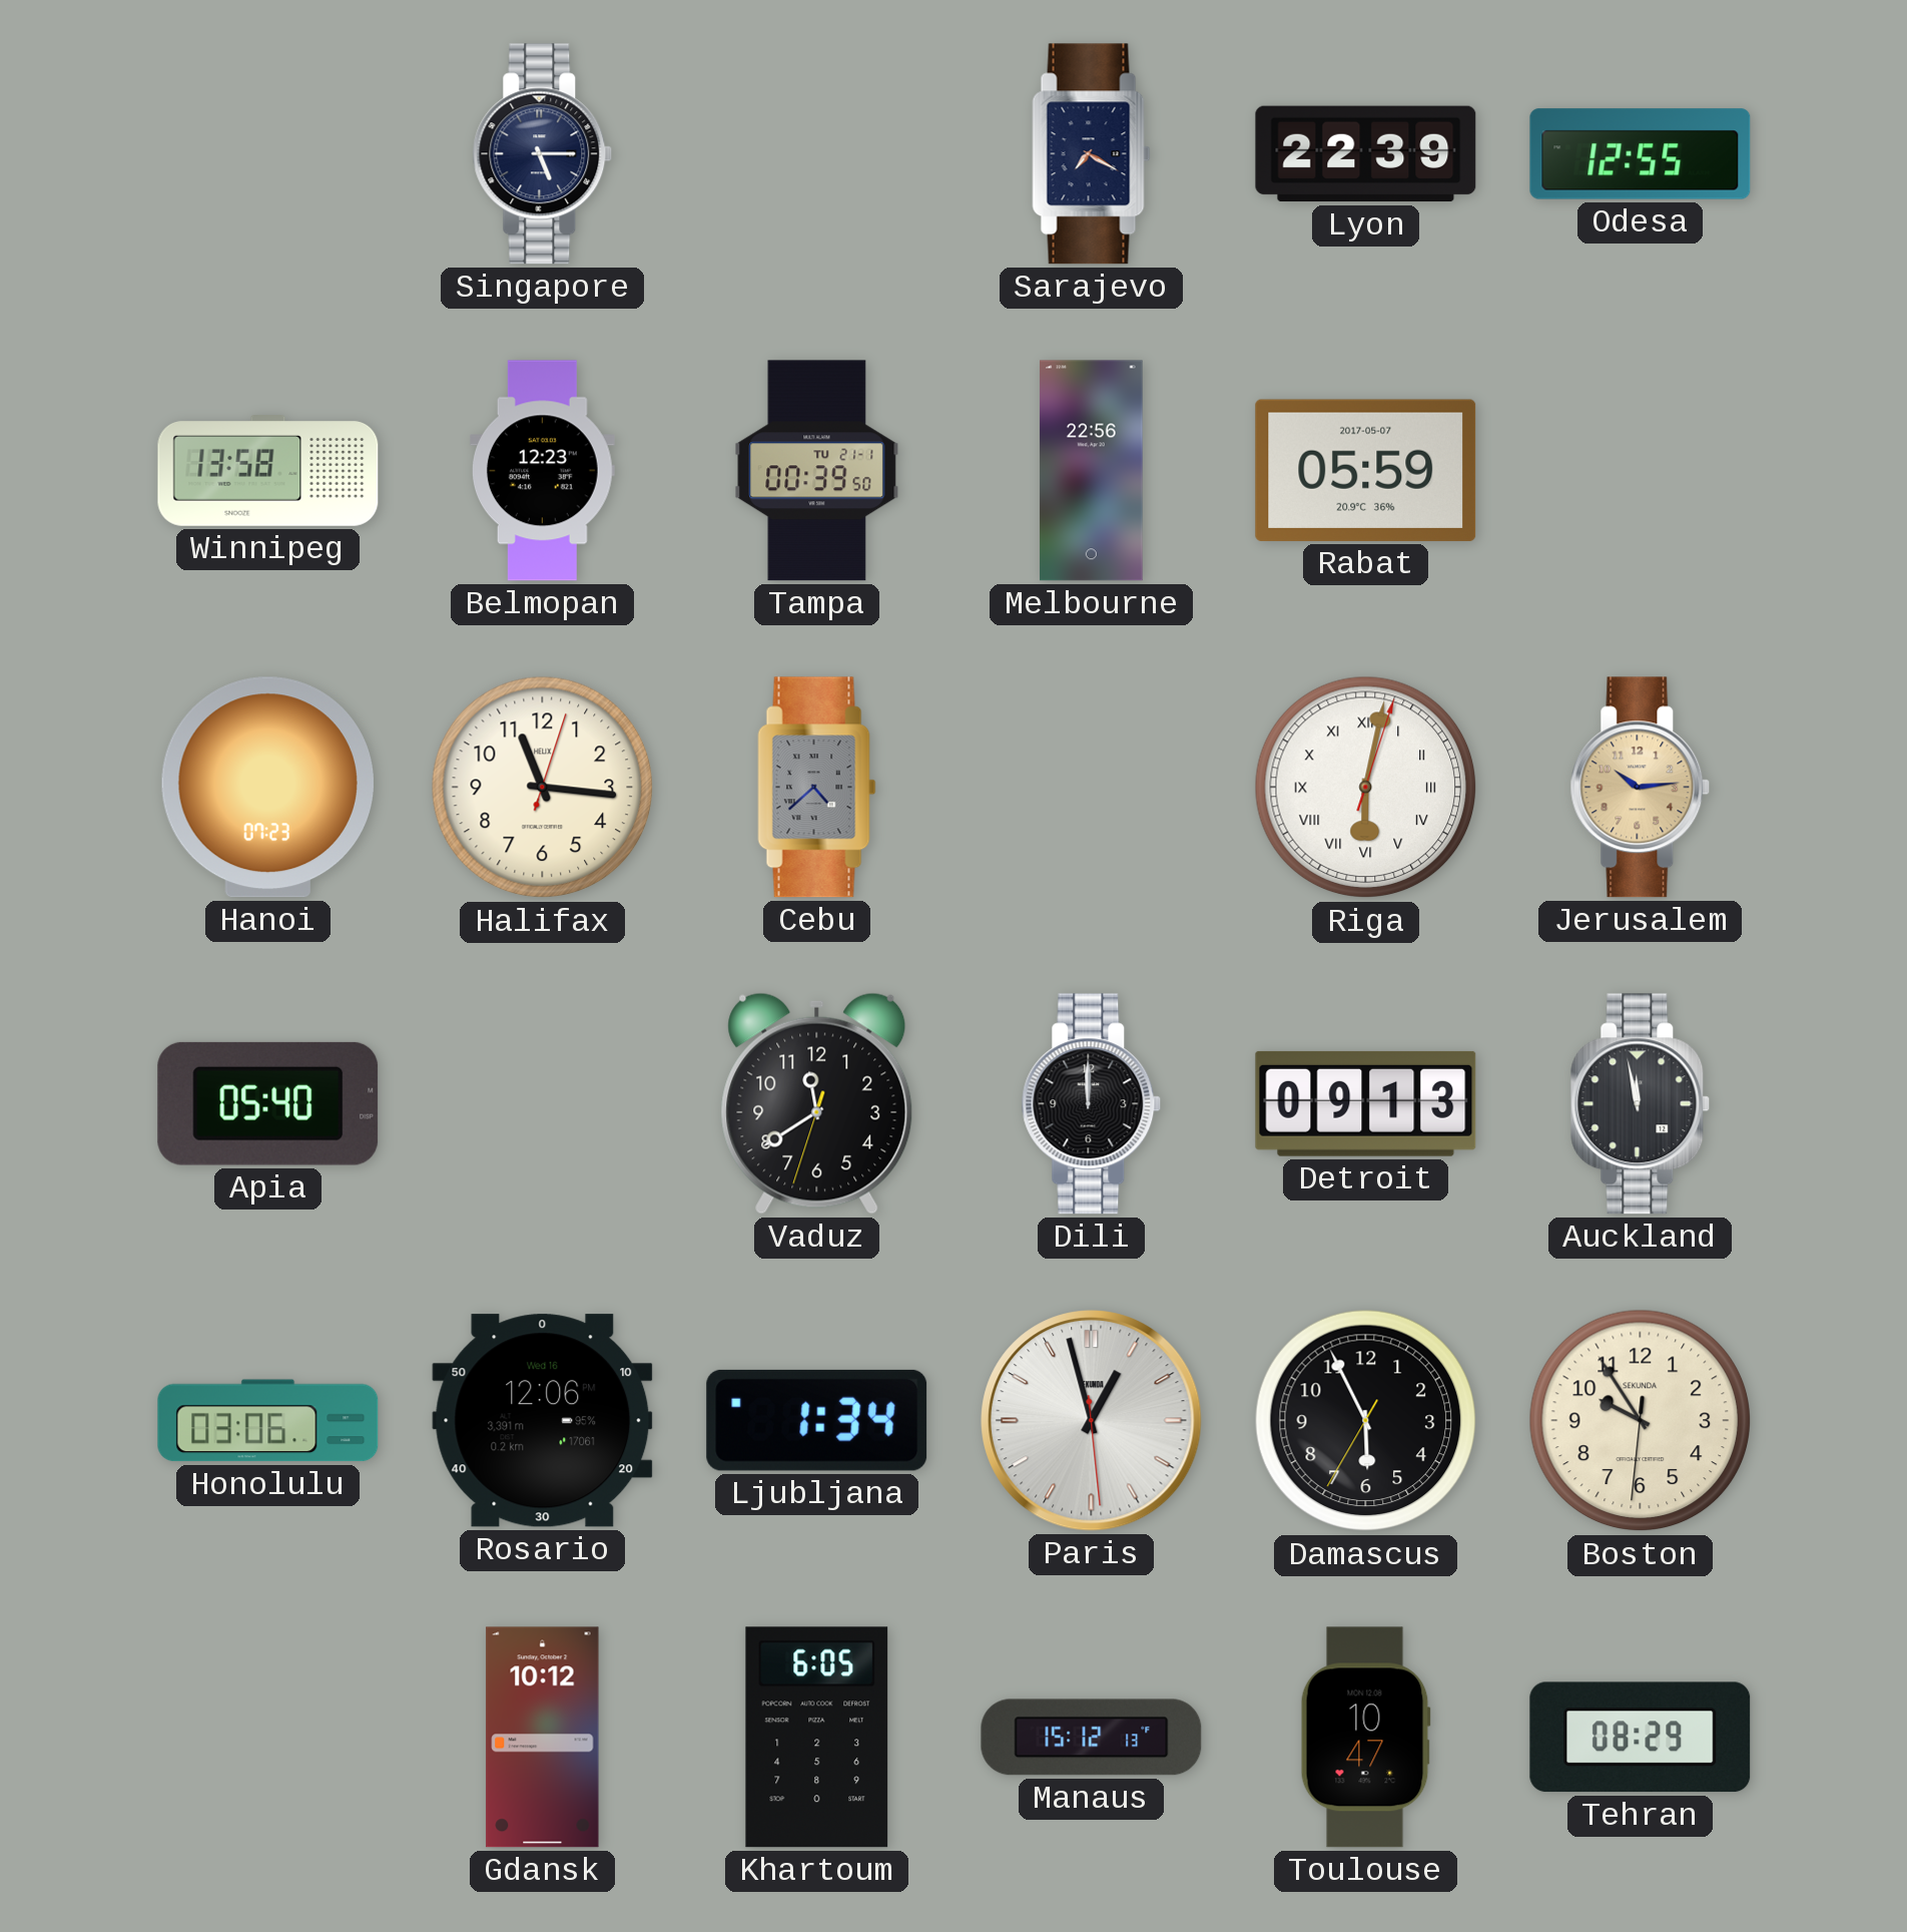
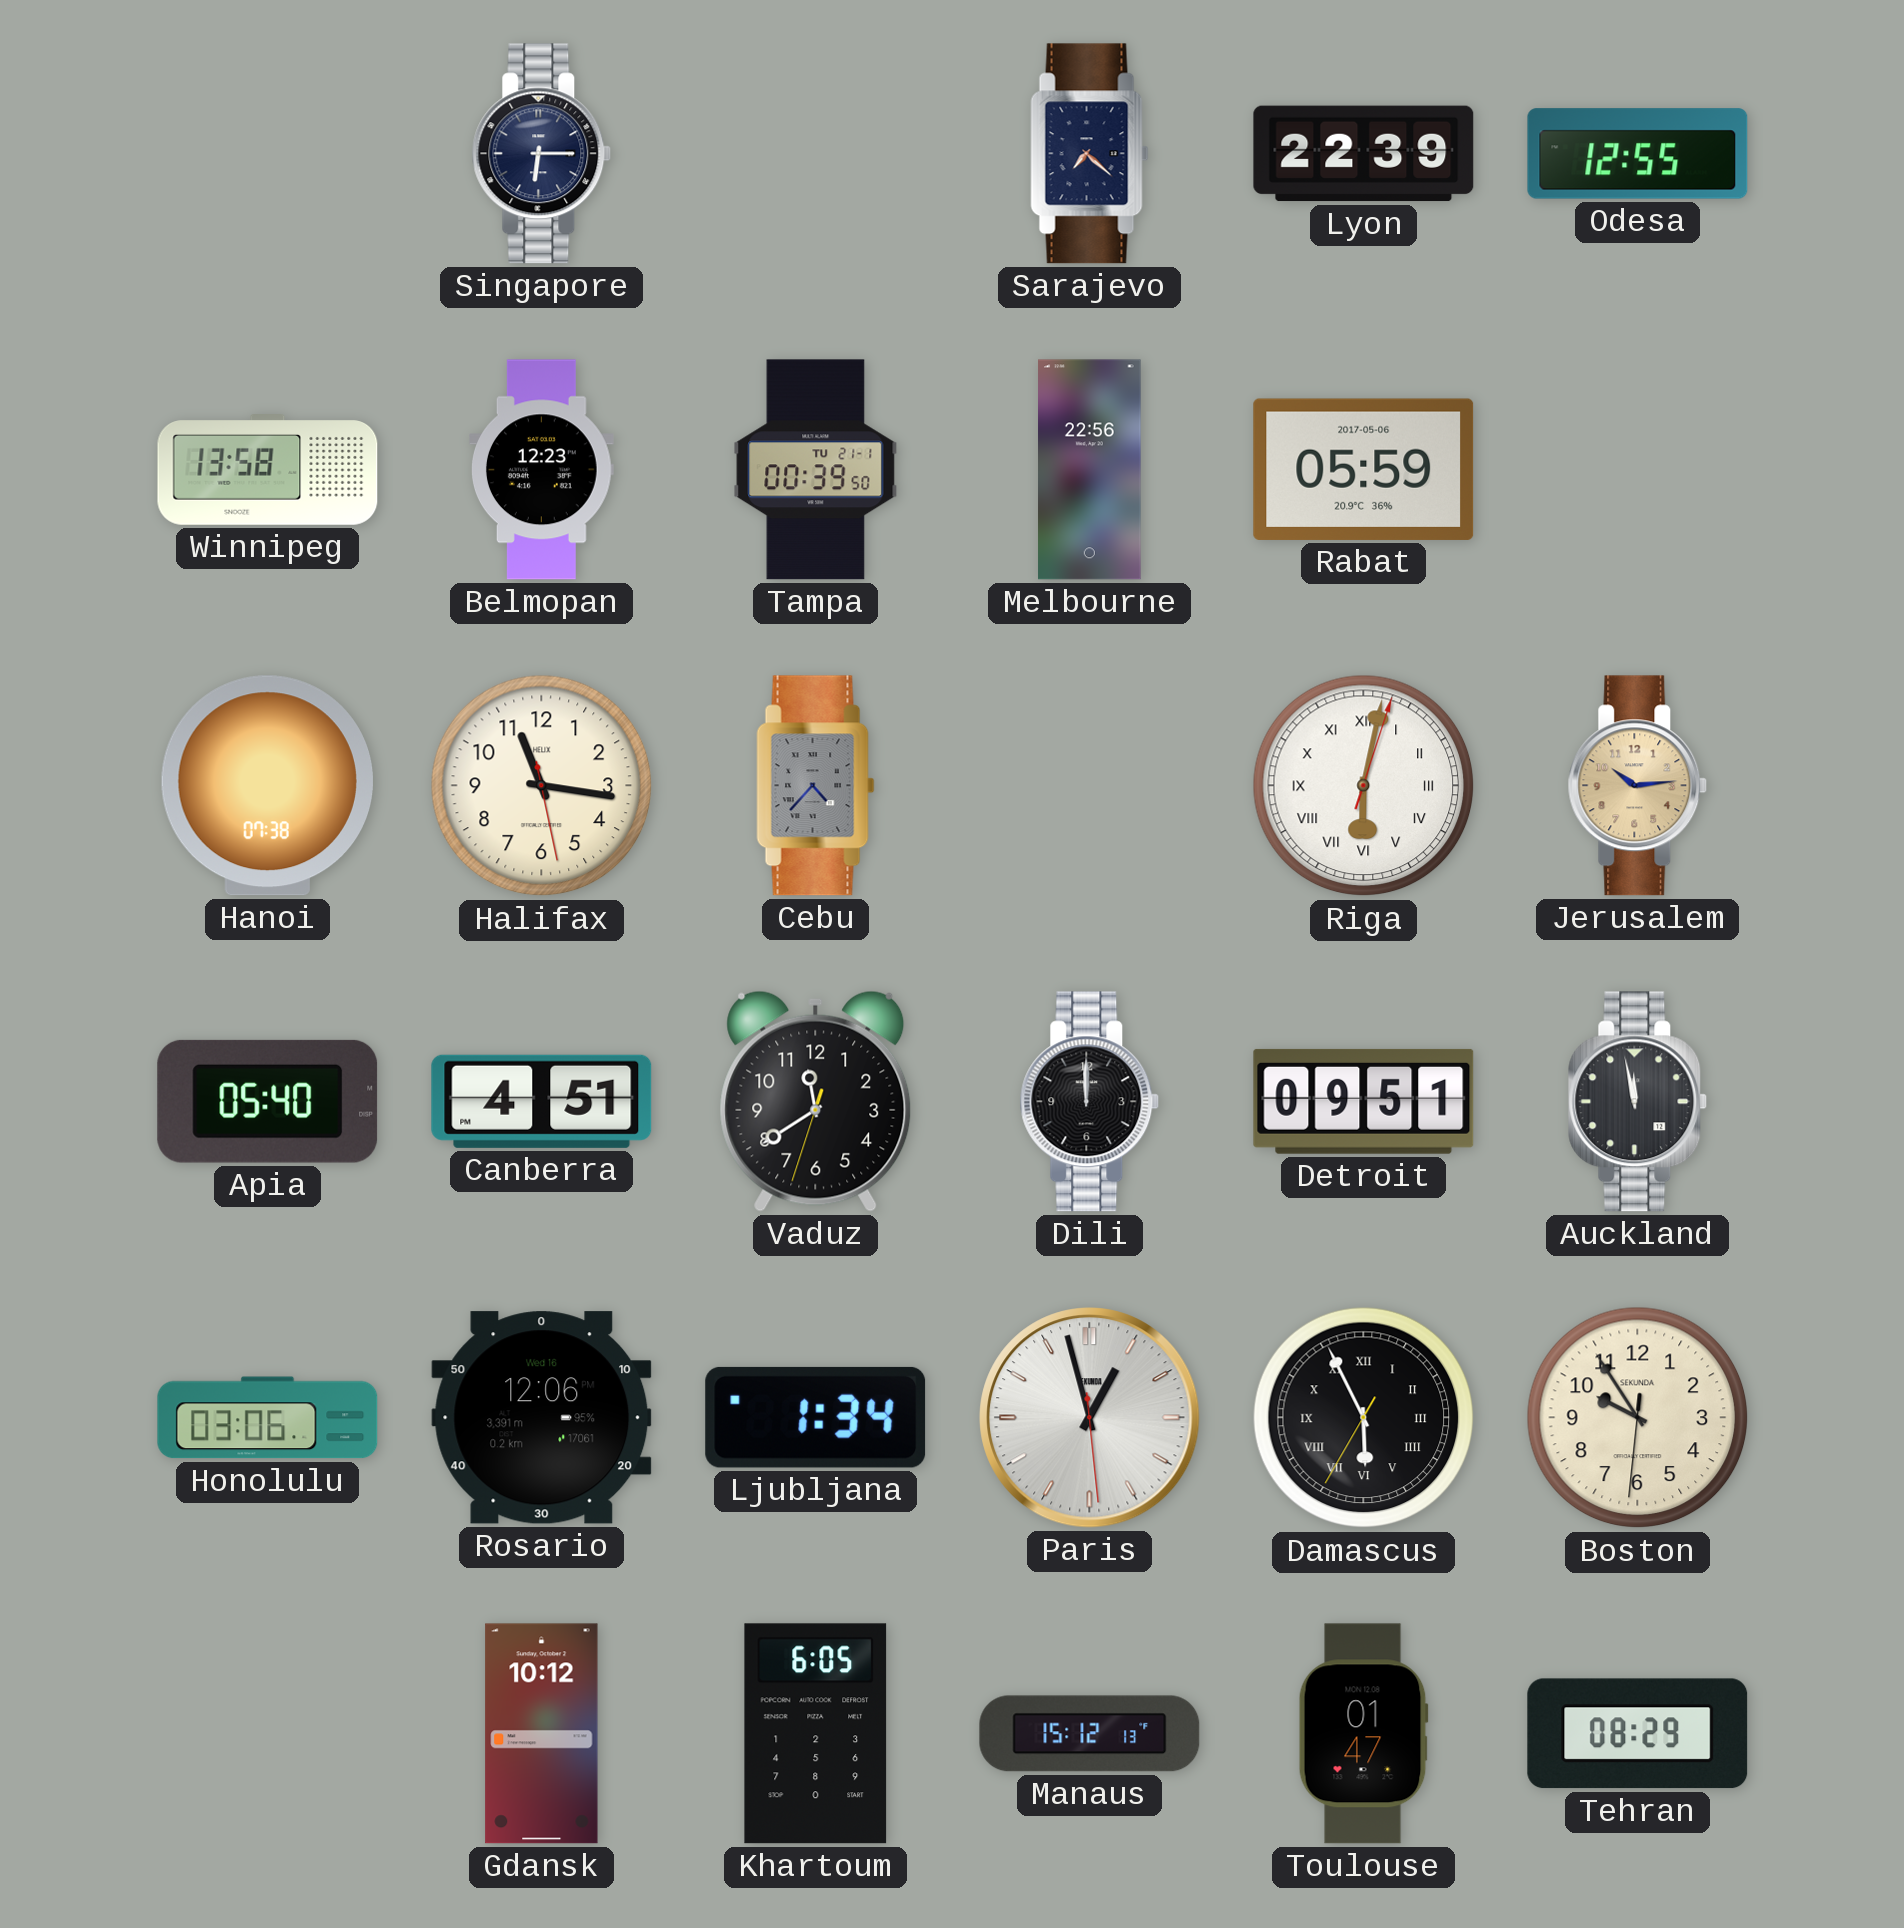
Singapore: 5:15 -> 6:15 (542, 154)
Sarajevo: 7:20 -> 7:22 (1090, 154)
Rabat date: 2017-05-07 -> 2017-05-06 (1364, 469)
Hanoi: 07:23 -> 07:38 (267, 786)
Halifax: 11:16:03 -> 11:16:28 (542, 786)
Cebu: 4:38 -> 4:37 (816, 786)
Canberra: none -> 4:51 (542, 1101)
Detroit: 09:13 -> 09:51 (1364, 1101)
Damascus numerals: Arabic -> Roman (1364, 1418)
Toulouse: 10:47 -> 01:47 (1363, 1734)
